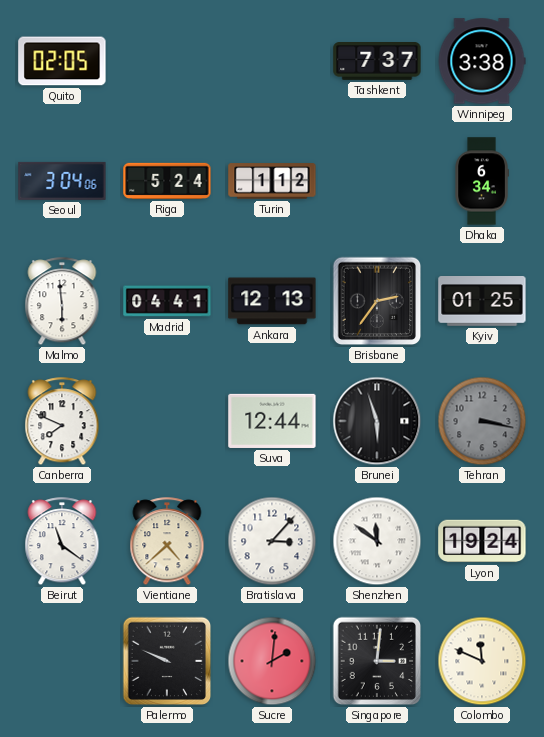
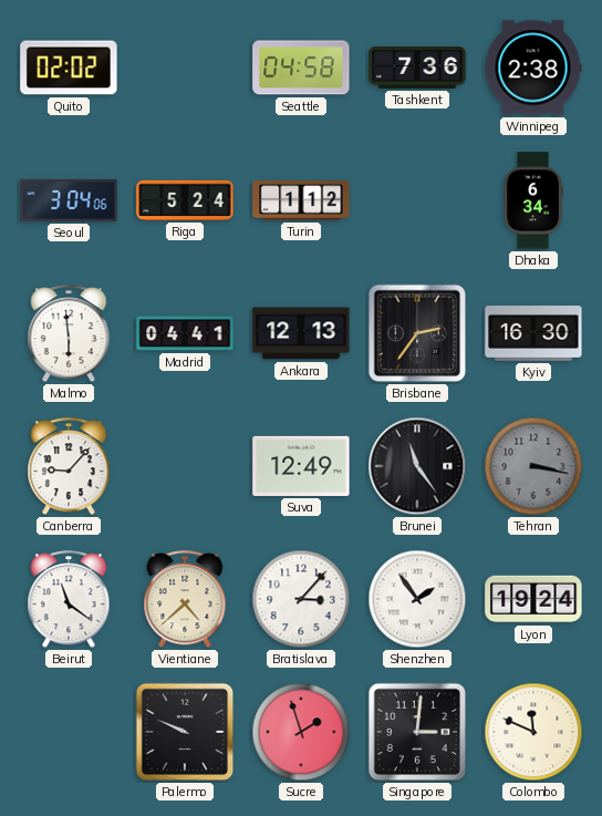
Quito: 02:05 -> 02:02 (69, 68)
Seattle: none -> 04:58 (301, 68)
Tashkent: 7:37 -> 7:36 (417, 69)
Winnipeg: 3:38 -> 2:38 (533, 68)
Kyiv: 01:25 -> 16:30 (533, 333)
Canberra: 7:49 -> 9:07 (69, 467)
Suva: 12:44 -> 12:49 (301, 466)
Brunei: 5:57 -> 11:24 (417, 466)
Shenzhen: 11:51 -> 1:54 (417, 599)
Sucre: 2:01 -> 1:57 (301, 732)
